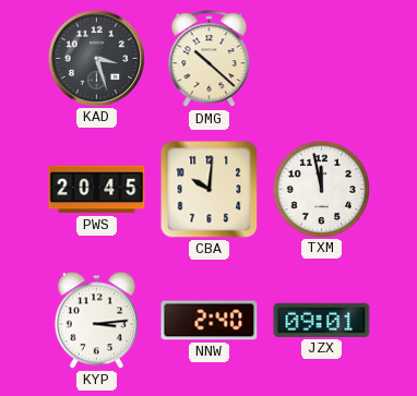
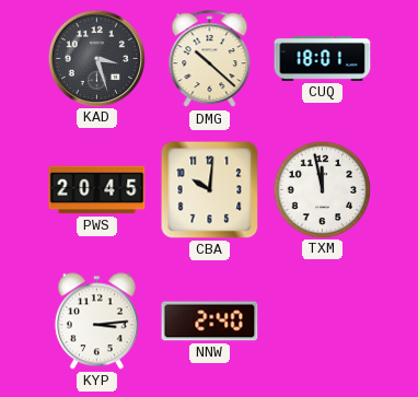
CUQ: none -> 18:01 (323, 58)
JZX: 09:01 -> none (322, 320)
